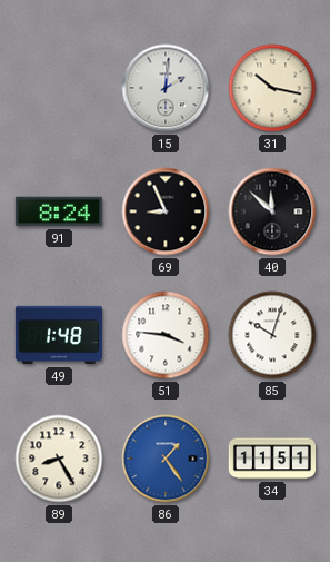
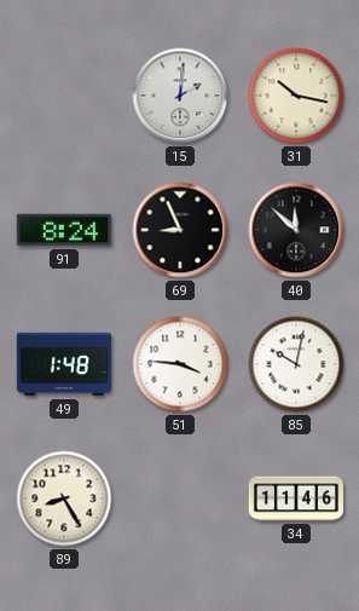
85: 10:03 -> 10:02 (296, 364)
86: 1:24 -> none (166, 459)
34: 11:51 -> 11:46 (295, 498)
